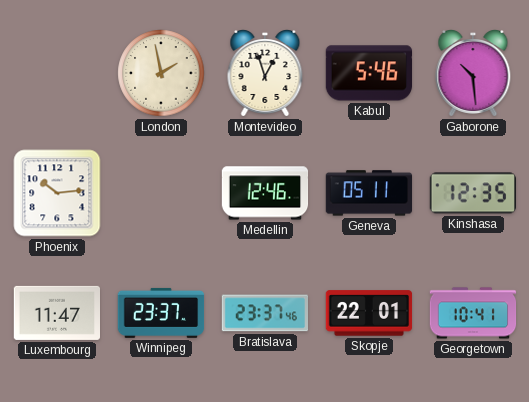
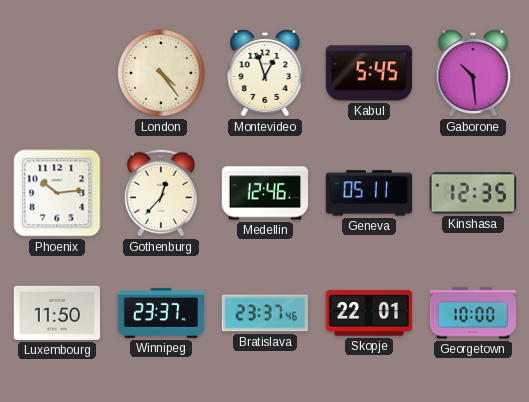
London: 1:58 -> 4:24 (161, 73)
Kabul: 5:46 -> 5:45 (369, 73)
Gothenburg: none -> 12:37 (161, 193)
Luxembourg: 11:47 -> 11:50 (57, 313)
Georgetown: 10:41 -> 10:00 (473, 313)
